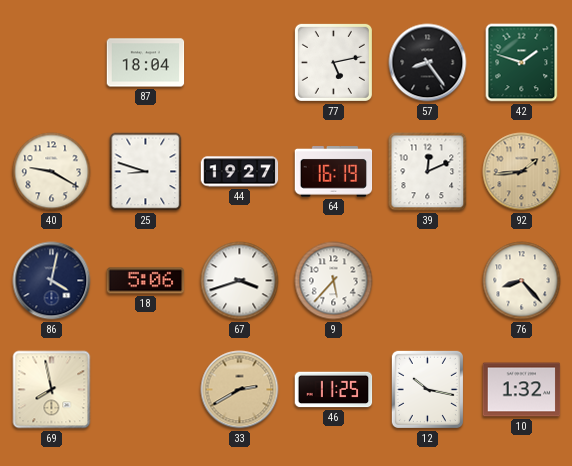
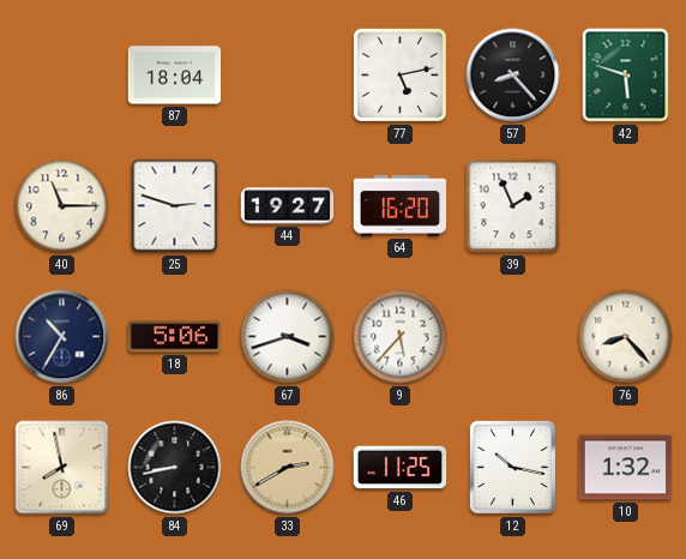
57: 8:24 -> 8:23 (513, 76)
42: 1:48 -> 5:48 (626, 76)
40: 9:20 -> 11:15 (62, 206)
25: 8:48 -> 2:48 (175, 206)
64: 16:19 -> 16:20 (401, 206)
39: 12:11 -> 1:56 (513, 206)
92: 1:44 -> none (522, 172)
86: 4:02 -> 10:35 (62, 337)
84: none -> 8:43 (175, 468)
